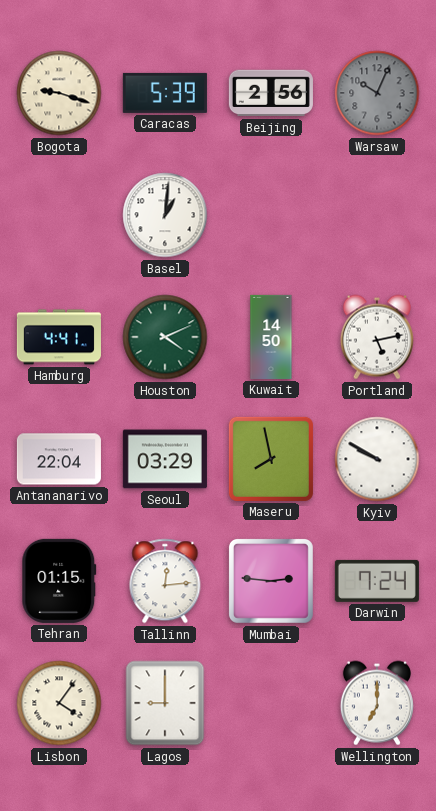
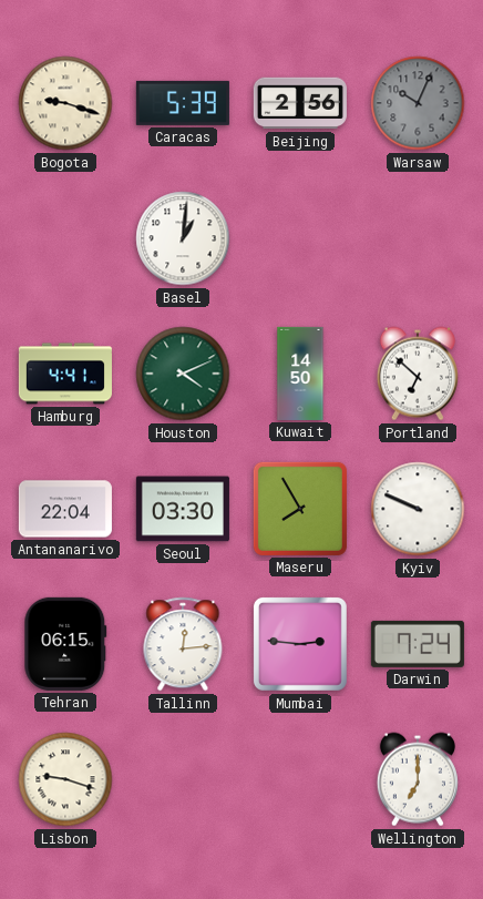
Portland: 5:13 -> 6:52 (418, 374)
Seoul: 03:29 -> 03:30 (183, 509)
Maseru: 7:58 -> 7:55 (300, 509)
Kyiv: 9:50 -> 9:49 (418, 509)
Tehran: 01:15 -> 06:15 (65, 644)
Lisbon: 4:06 -> 9:18 (65, 779)
Lagos: 9:00 -> none (165, 703)
